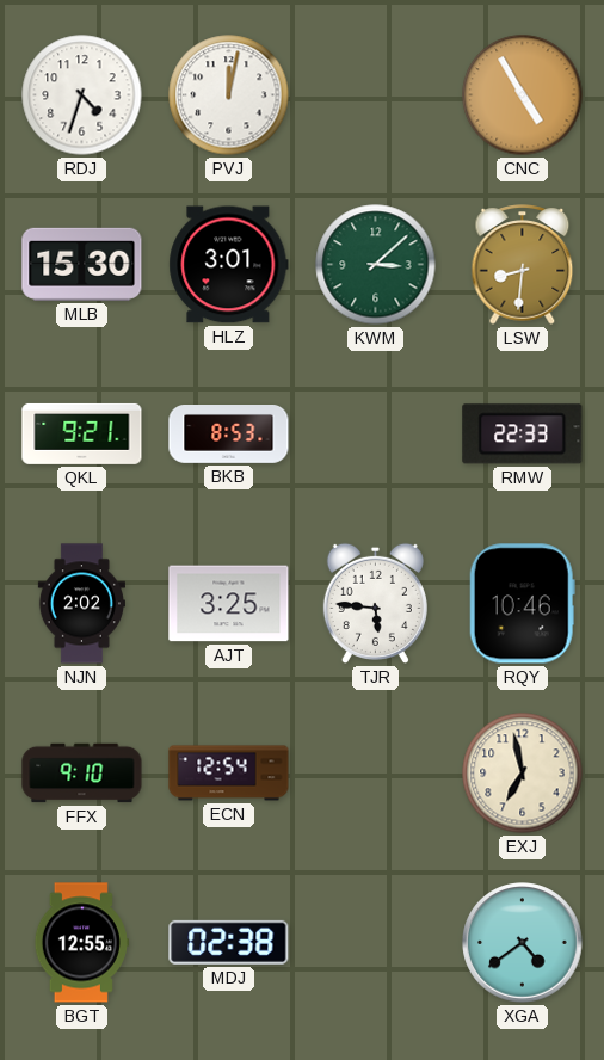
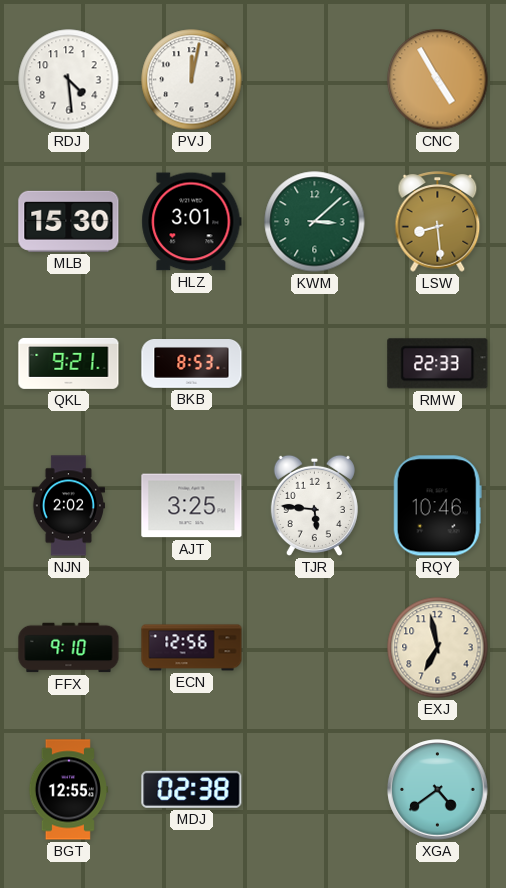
RDJ: 4:33 -> 4:29 (69, 80)
LSW: 8:31 -> 8:29 (438, 222)
ECN: 12:54 -> 12:56 (192, 648)
